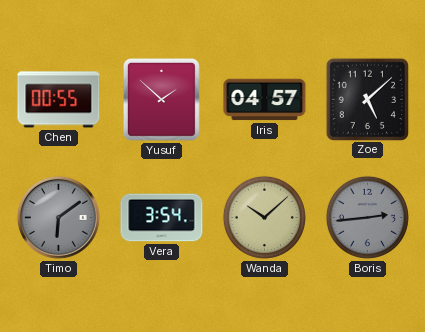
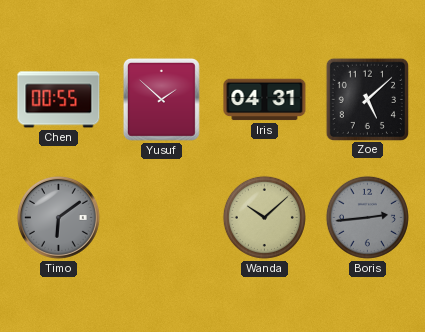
Iris: 04:57 -> 04:31 (265, 100)
Vera: 3:54 -> none (162, 218)
